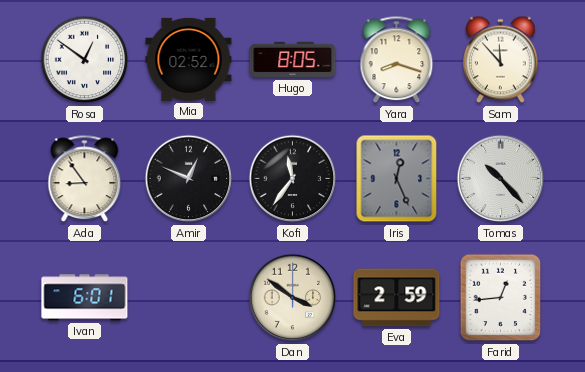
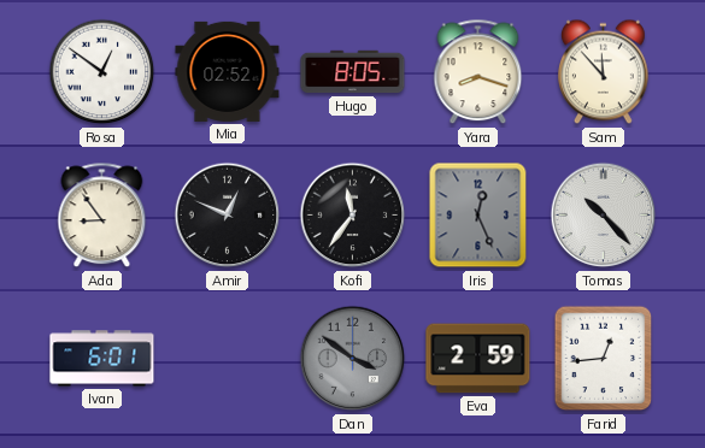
Dan dial: cream -> grey (353, 359)
